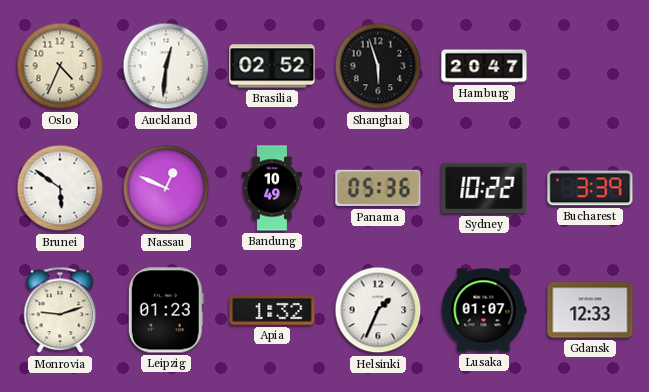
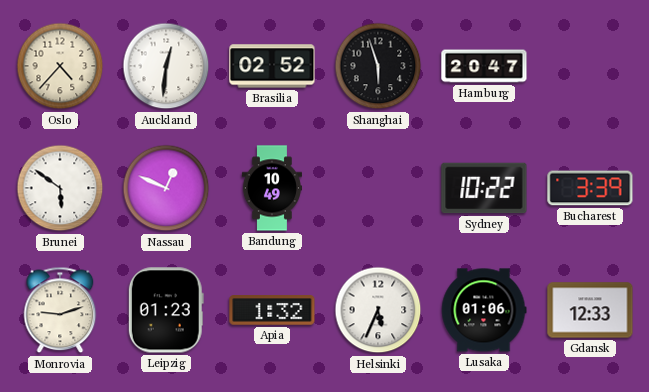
Oslo: 4:34 -> 4:37 (60, 66)
Panama: 05:36 -> none (378, 188)
Helsinki: 1:34 -> 5:34 (378, 310)
Lusaka: 01:07 -> 01:06 (484, 310)
